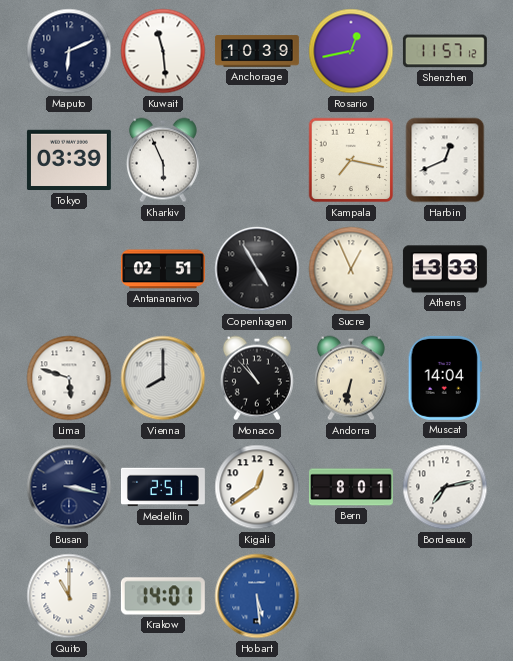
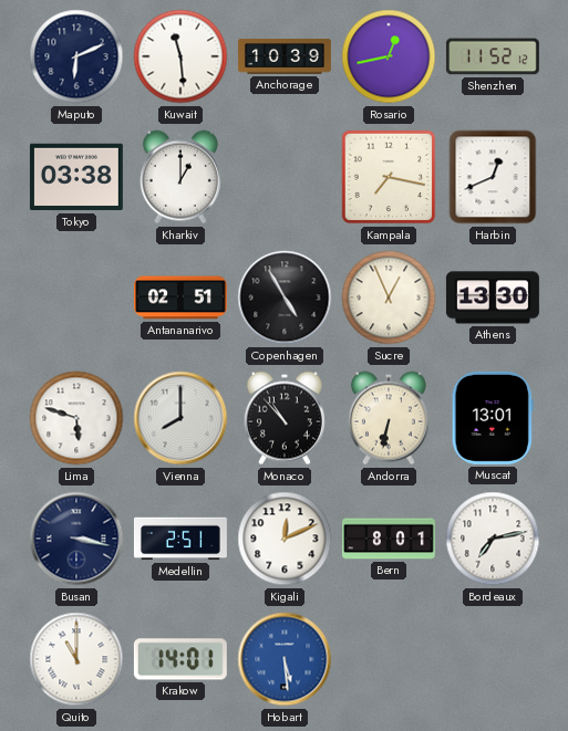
Shenzhen: 11:57 -> 11:52 (493, 56)
Tokyo: 03:39 -> 03:38 (76, 177)
Kharkiv: 5:56 -> 1:00 (180, 177)
Athens: 13:33 -> 13:30 (493, 297)
Muscat: 14:04 -> 13:01 (493, 418)
Kigali: 12:39 -> 12:11 (285, 539)
